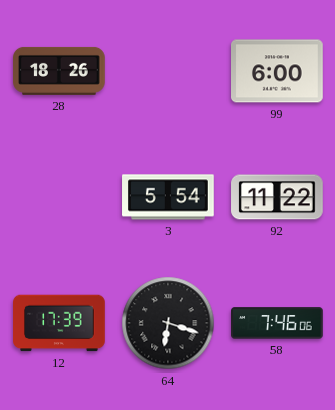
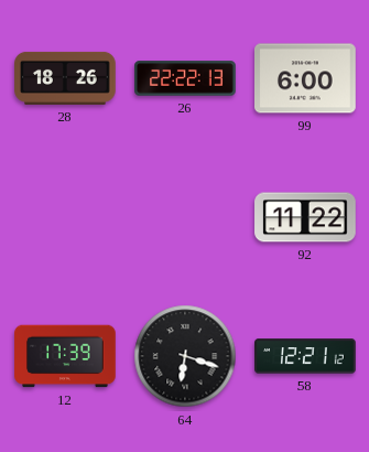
26: none -> 22:22 (185, 78)
3: 5:54 -> none (168, 197)
58: 7:46 -> 12:21 (305, 356)
